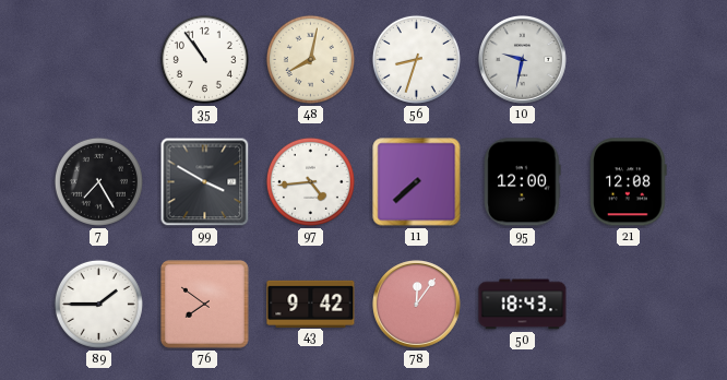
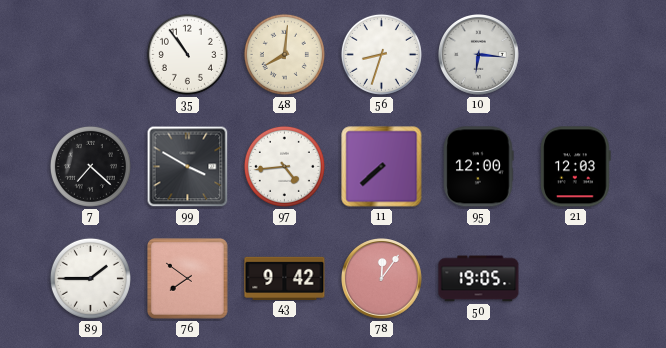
48: 8:02 -> 8:01 (284, 54)
10: 9:32 -> 6:16 (479, 55)
7: 7:25 -> 7:22 (90, 166)
21: 12:08 -> 12:03 (576, 167)
50: 18:43 -> 19:05 (479, 279)
